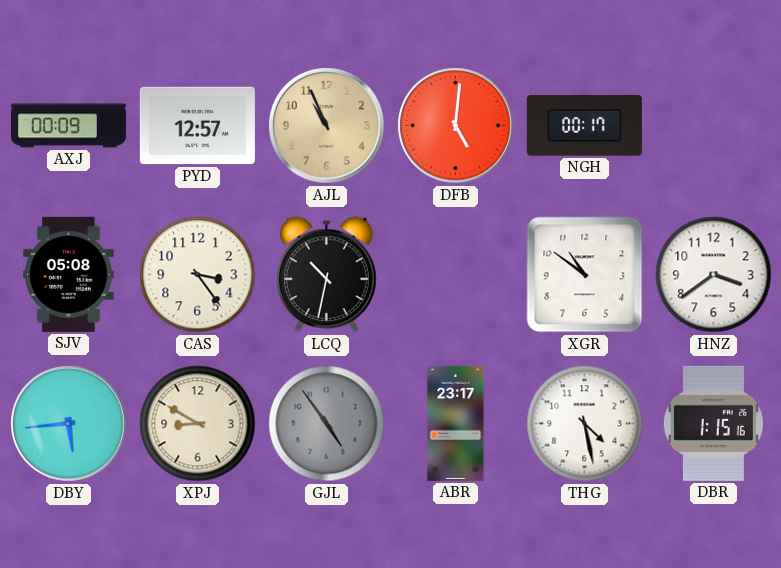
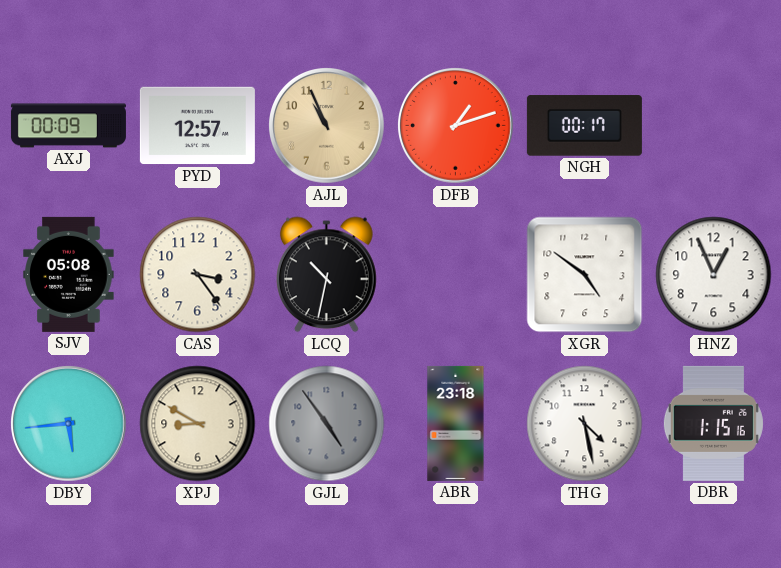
DFB: 5:01 -> 1:12 (456, 126)
XGR: 10:51 -> 4:51 (585, 275)
HNZ: 3:39 -> 12:56 (714, 275)
ABR: 23:17 -> 23:18 (456, 423)
